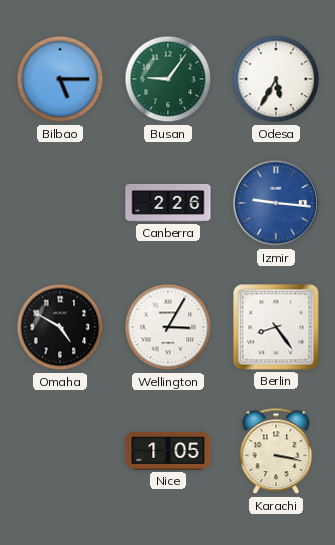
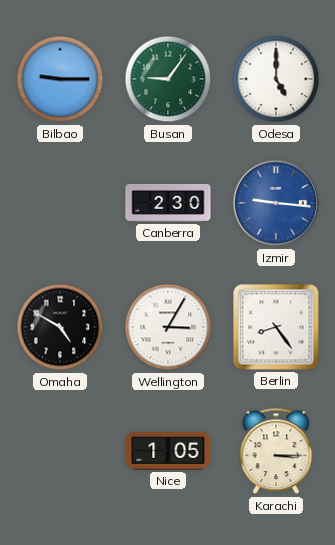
Bilbao: 5:15 -> 9:15 (60, 79)
Odesa: 5:35 -> 5:00 (276, 79)
Canberra: 2:26 -> 2:30 (168, 203)
Karachi: 3:17 -> 3:15 (276, 451)
